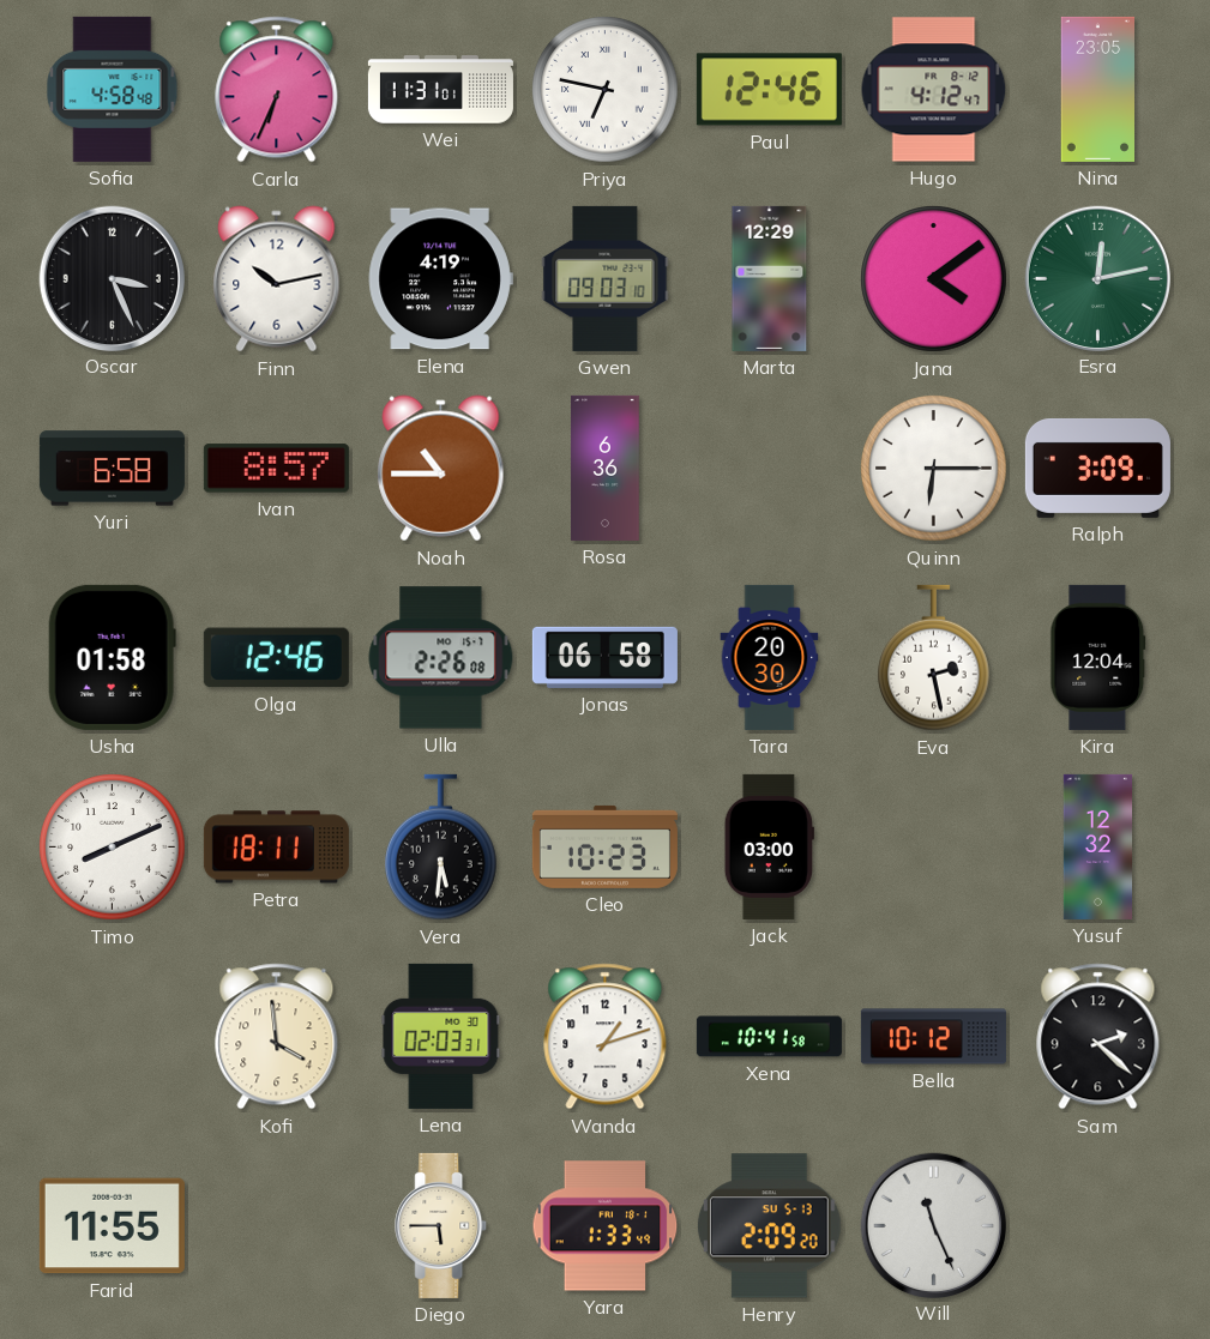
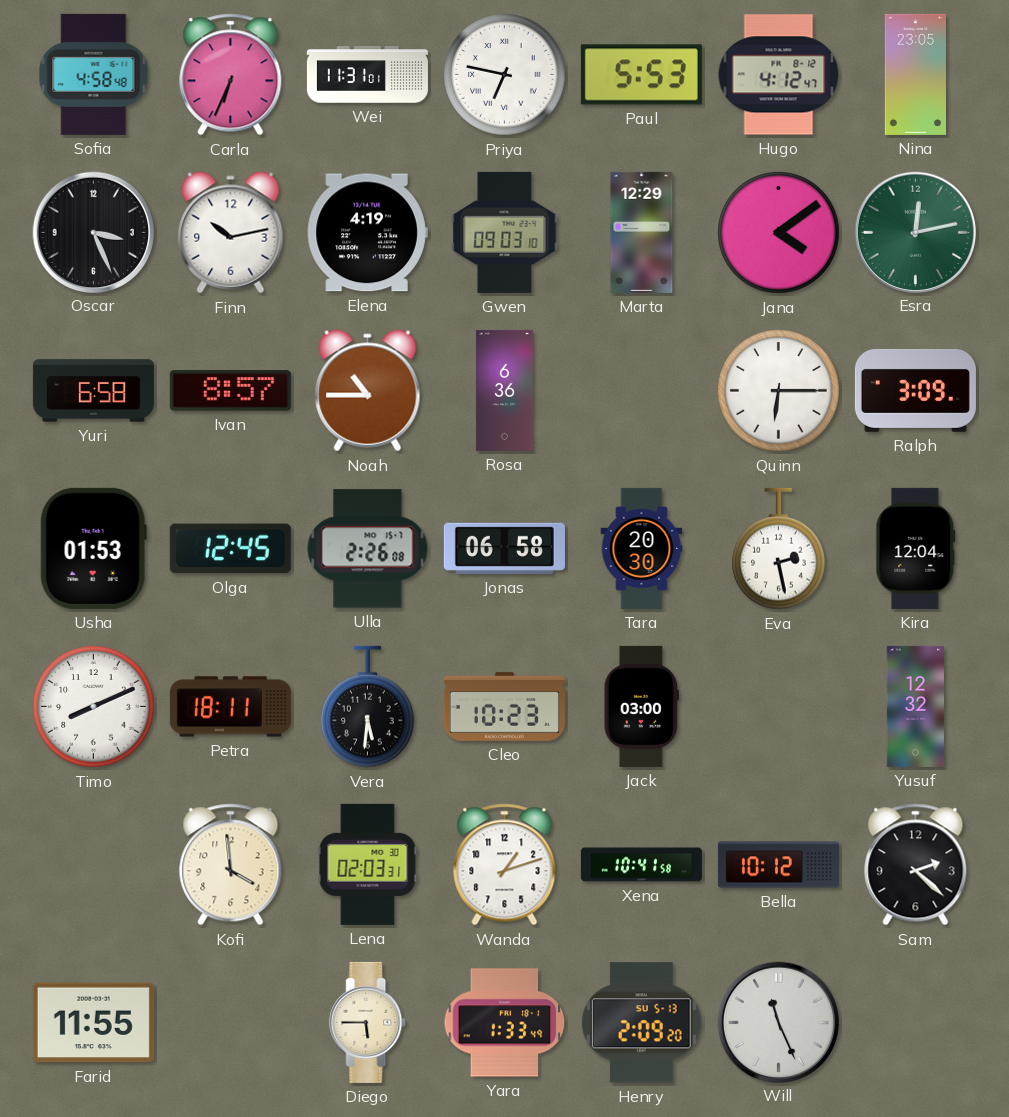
Paul: 12:46 -> 5:53 (641, 75)
Usha: 01:58 -> 01:53 (93, 548)
Olga: 12:46 -> 12:45 (230, 549)
